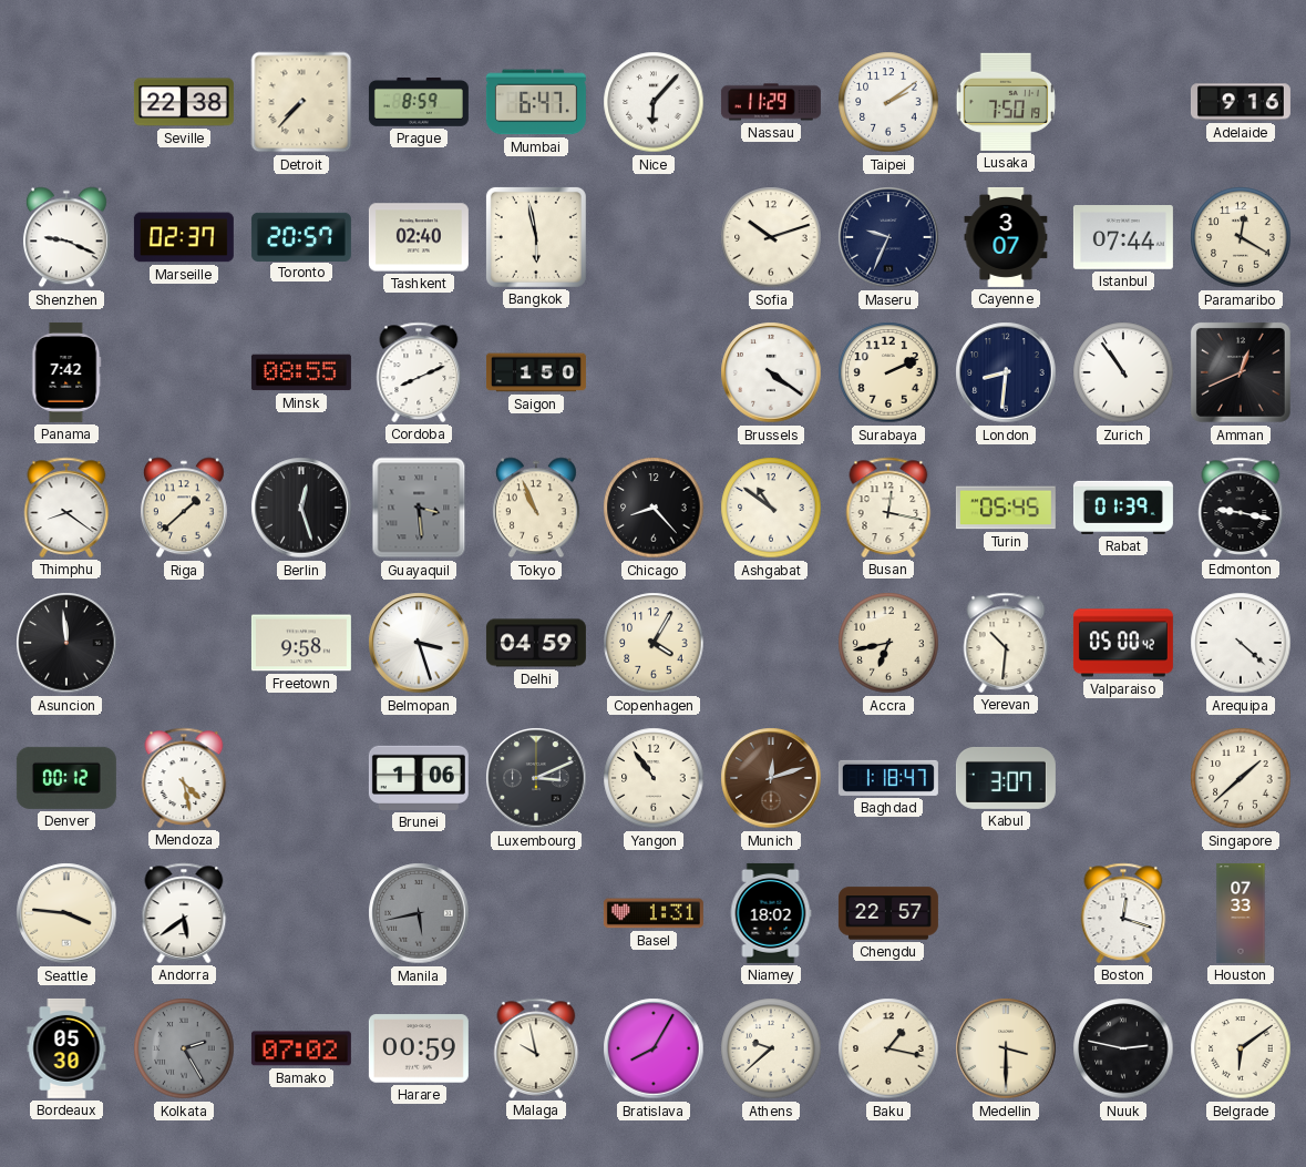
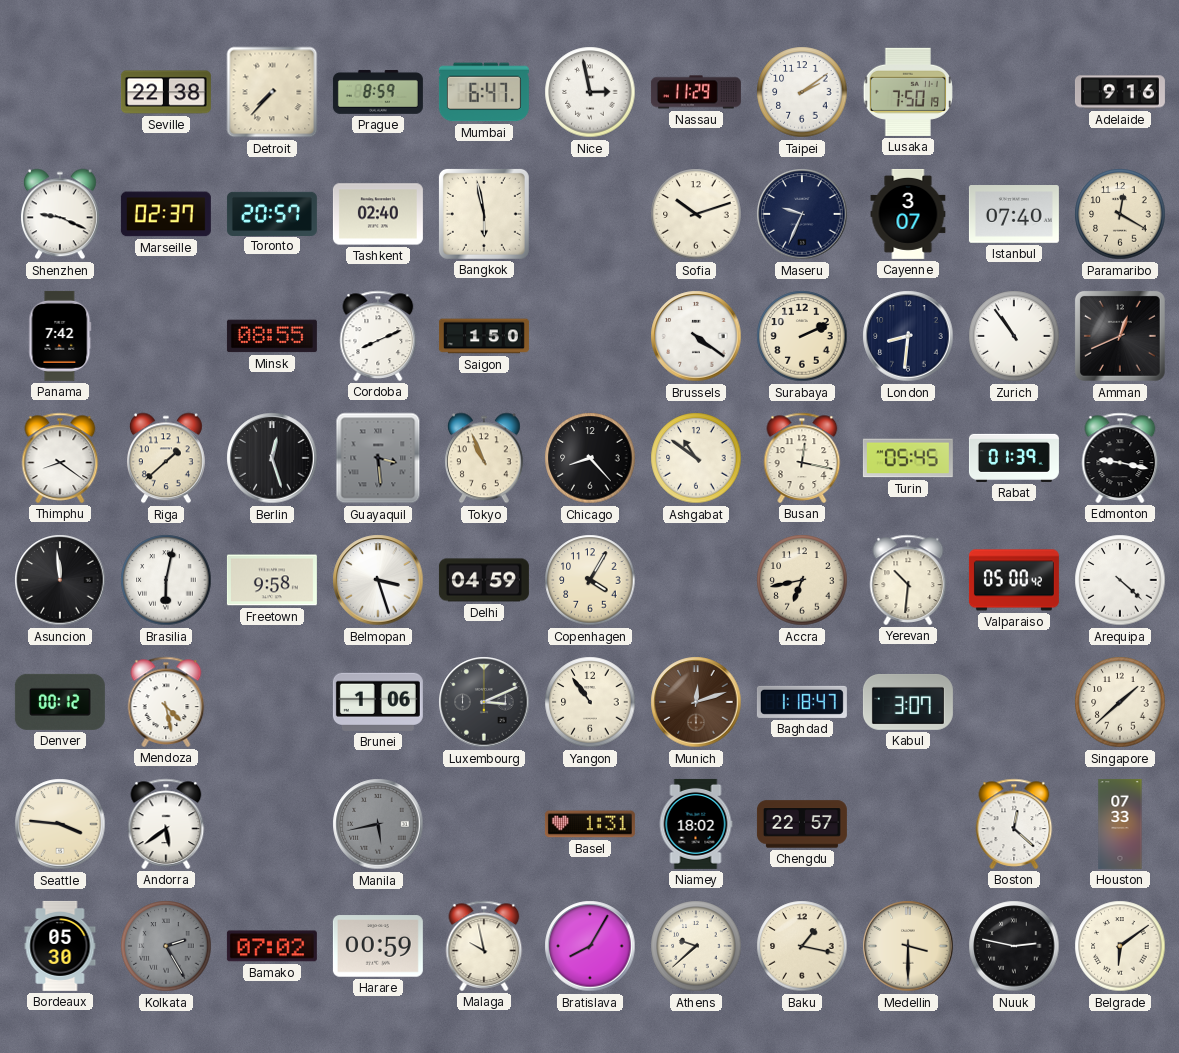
Nice: 6:07 -> 2:58 (590, 92)
Istanbul: 07:44 -> 07:40 (1014, 215)
Brasilia: none -> 6:02 (166, 580)
Boston: 12:18 -> 12:22 (1014, 824)
